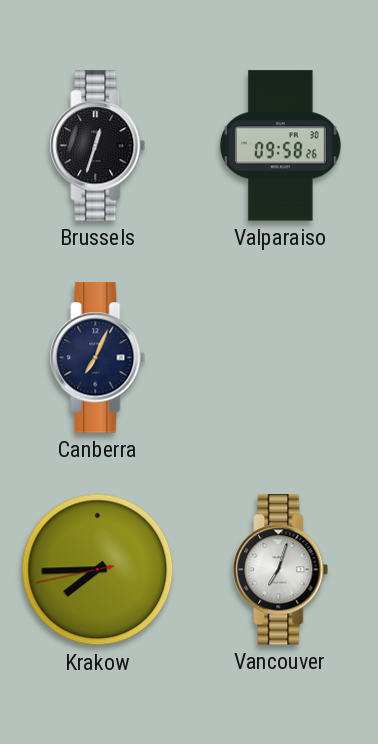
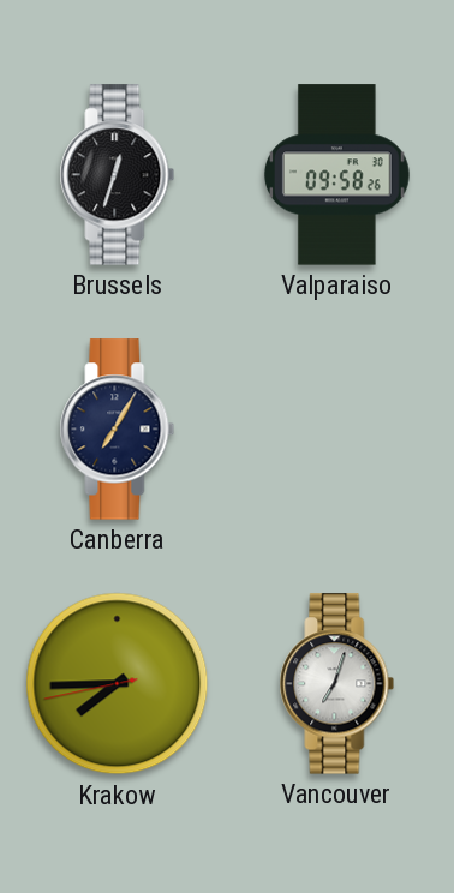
Canberra: 7:04 -> 7:05 (118, 430)
